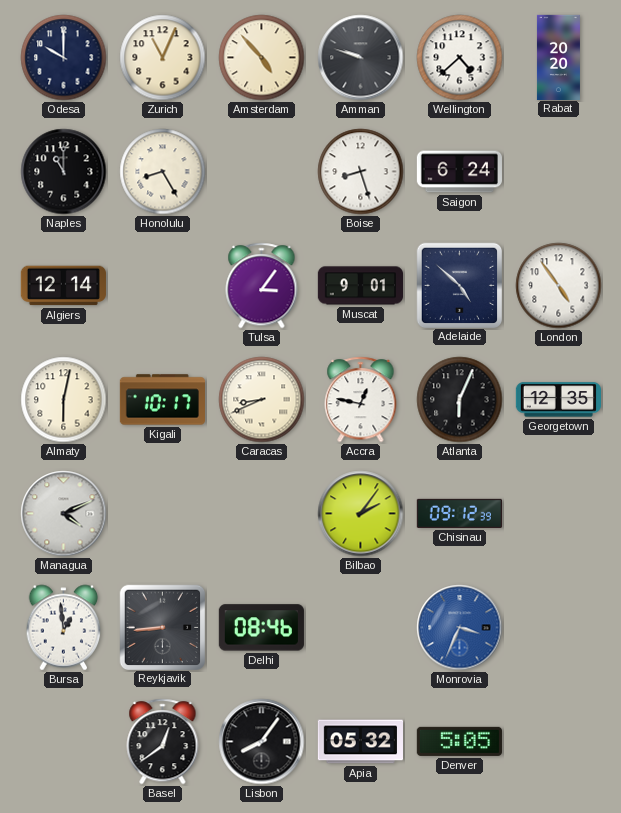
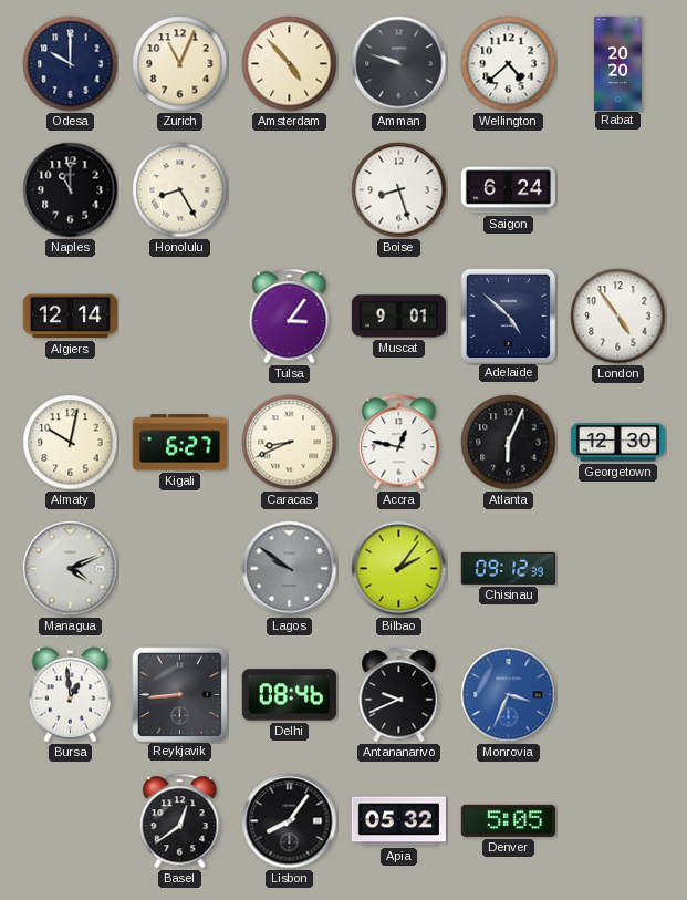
Almaty: 6:02 -> 10:02 (71, 443)
Kigali: 10:17 -> 6:27 (179, 443)
Georgetown: 12:35 -> 12:30 (617, 443)
Lagos: none -> 9:51 (290, 569)
Antananarivo: none -> 9:41 (399, 695)
